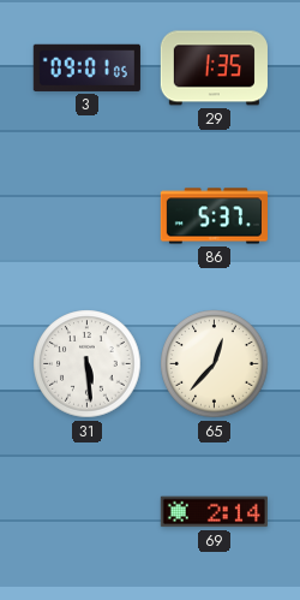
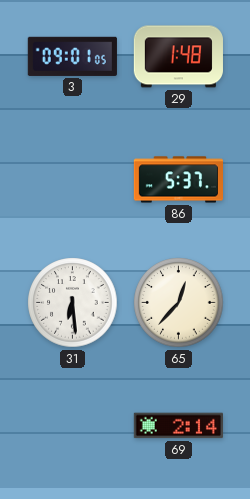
29: 1:35 -> 1:48 (178, 57)
31: 5:29 -> 6:29 (73, 303)
